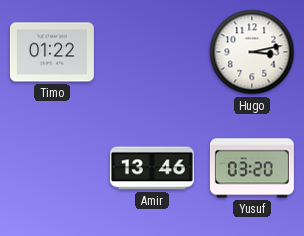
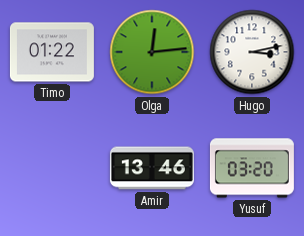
Olga: none -> 12:14 (152, 52)
